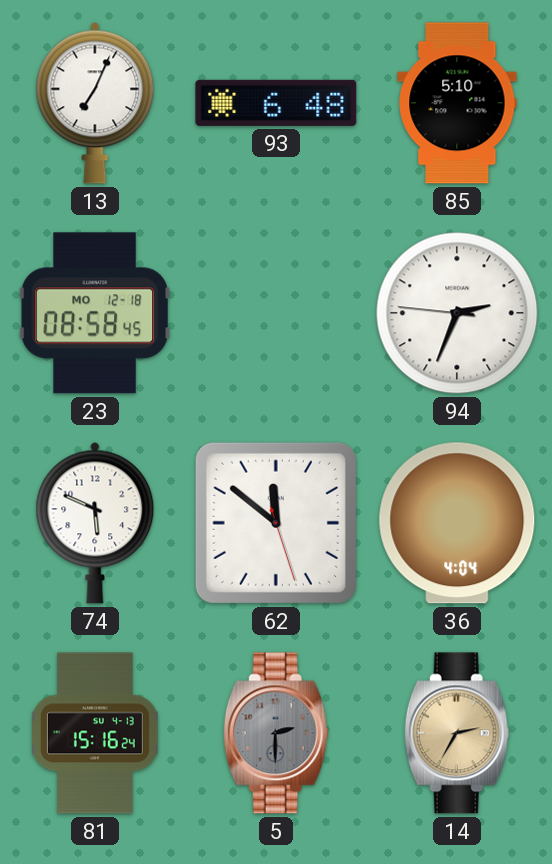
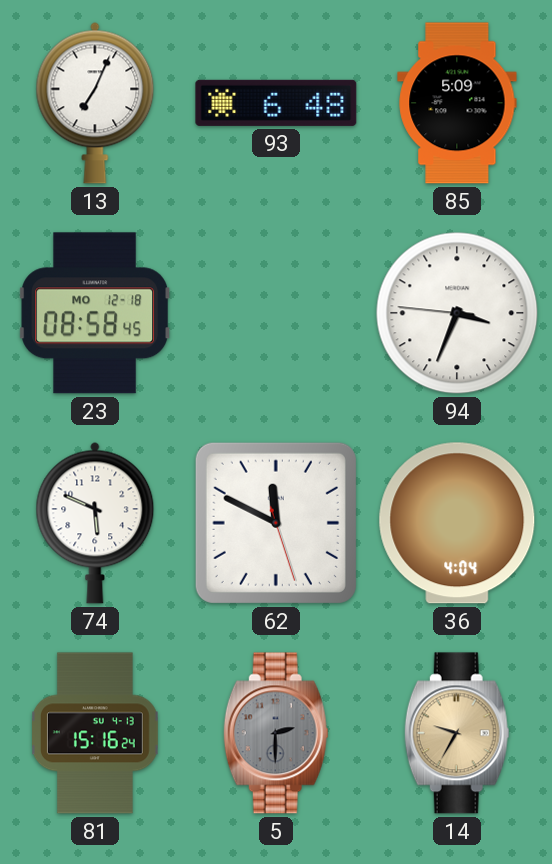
85: 5:10 -> 5:09 (457, 103)
94: 2:33 -> 3:33 (457, 313)
62: 11:51 -> 11:49 (276, 523)
14: 2:35 -> 9:35 (457, 733)
